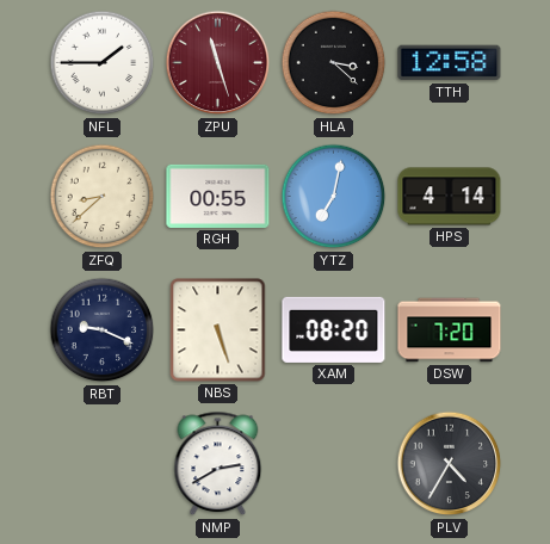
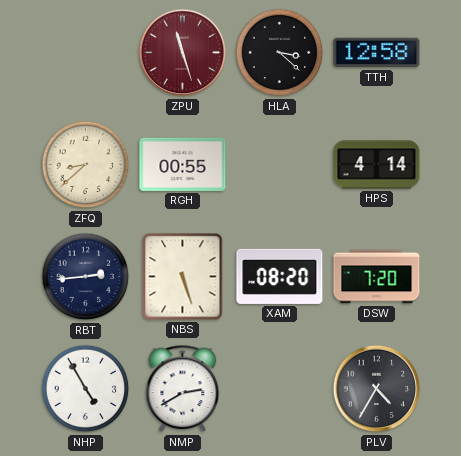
NFL: 1:45 -> none (103, 63)
YTZ: 7:02 -> none (334, 197)
RBT: 9:19 -> 2:44 (86, 277)
NHP: none -> 4:55 (86, 389)
